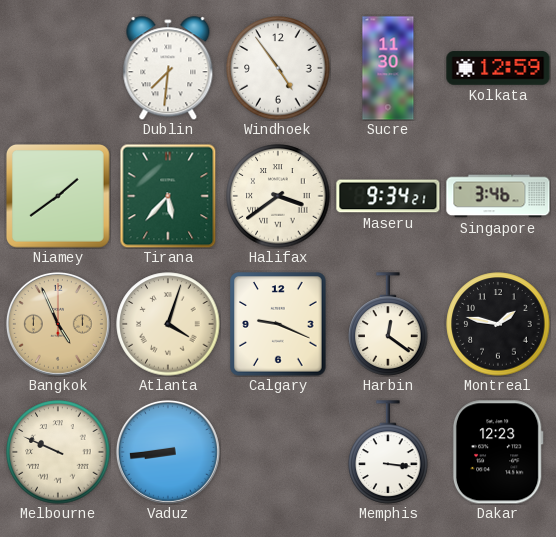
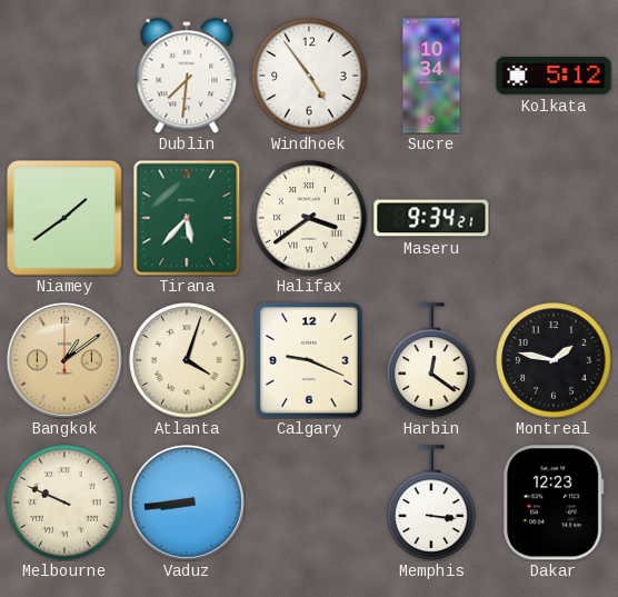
Sucre: 11:30 -> 10:34 (431, 76)
Kolkata: 12:59 -> 5:12 (554, 76)
Singapore: 3:46 -> none (498, 196)
Bangkok: 4:56 -> 1:09 (64, 360)
